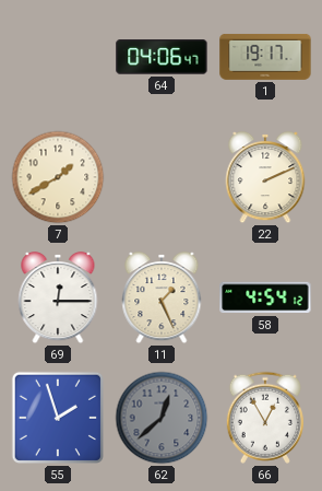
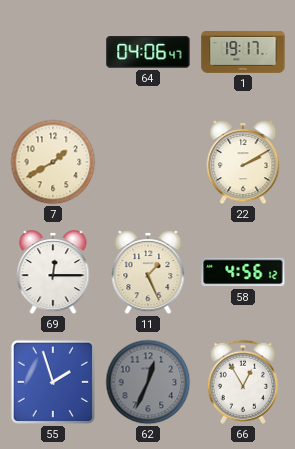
22: 2:11 -> 2:10 (243, 163)
58: 4:54 -> 4:56 (243, 272)
62: 12:38 -> 12:34 (148, 382)
